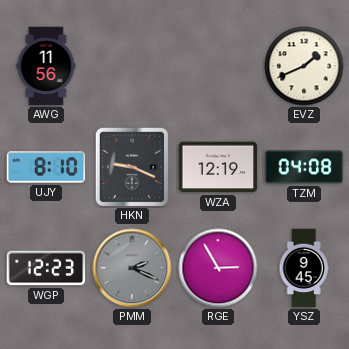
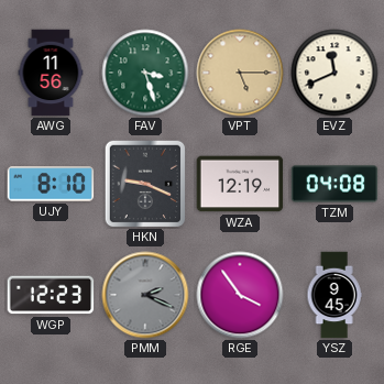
FAV: none -> 3:27 (145, 73)
VPT: none -> 5:15 (240, 73)
EVZ: 1:41 -> 11:41 (334, 73)
RGE: 2:55 -> 3:54 (240, 295)
